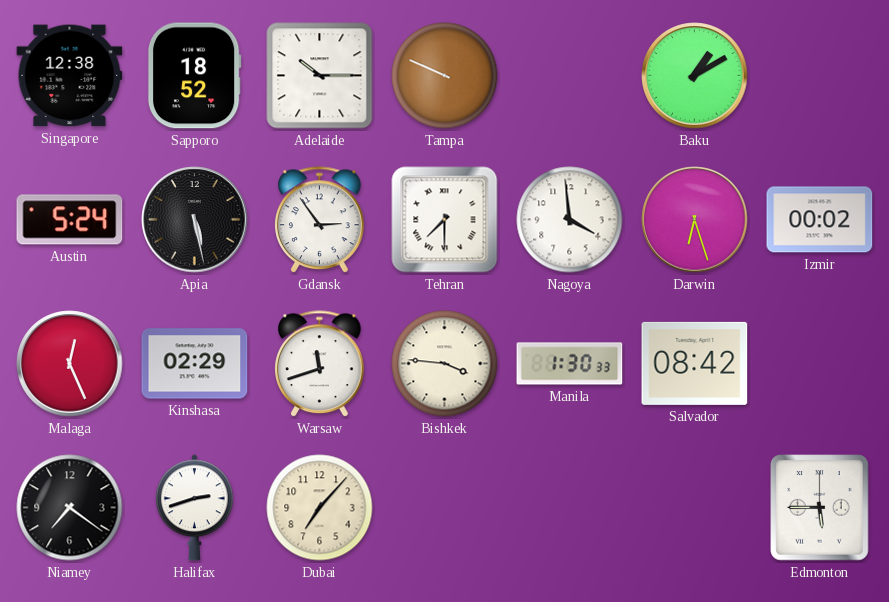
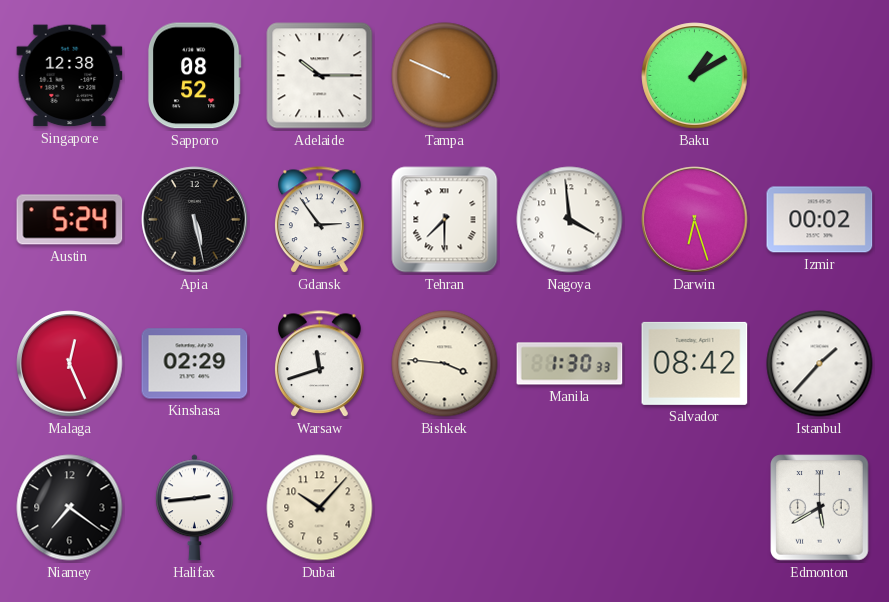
Sapporo: 18:52 -> 08:52 (194, 76)
Istanbul: none -> 1:37 (820, 364)
Halifax: 2:42 -> 2:44 (194, 508)
Dubai: 7:07 -> 10:07 (320, 508)
Edmonton: 5:45 -> 5:40 (820, 508)
